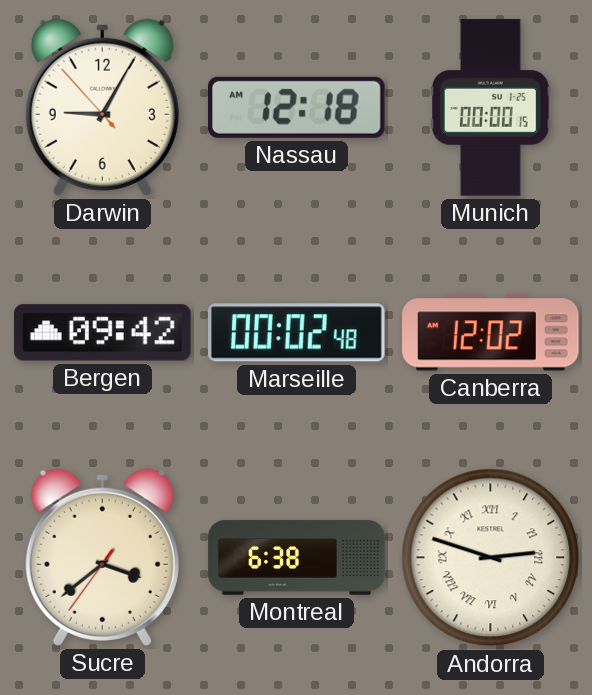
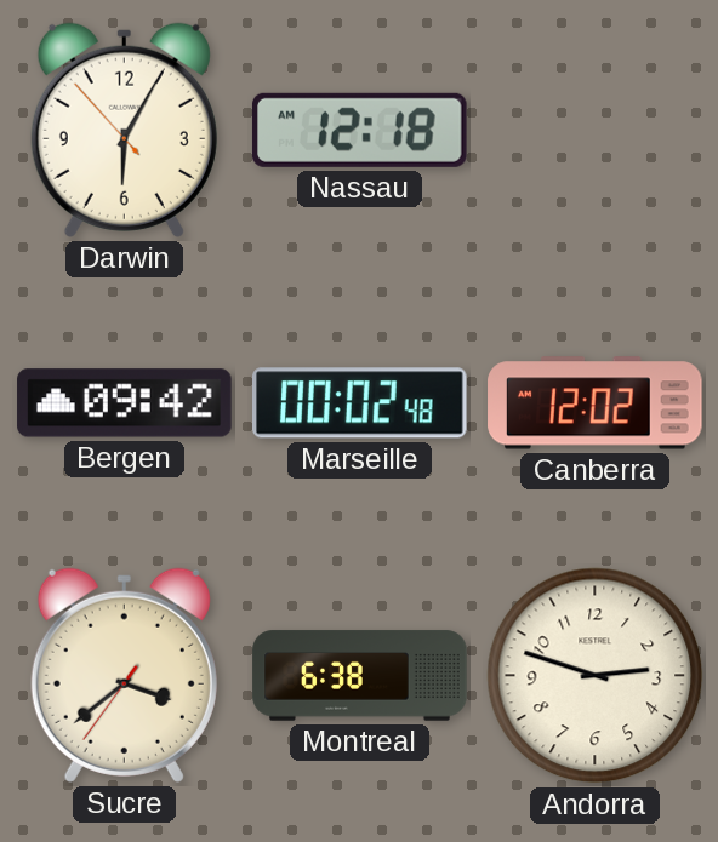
Darwin: 9:04 -> 6:04 (124, 130)
Munich: 00:00 -> none (491, 108)
Andorra numerals: Roman -> Arabic (596, 676)
